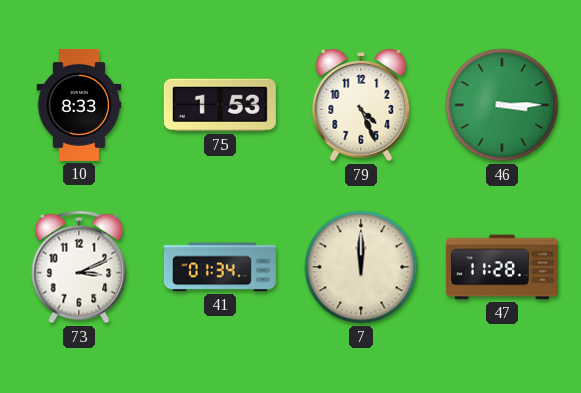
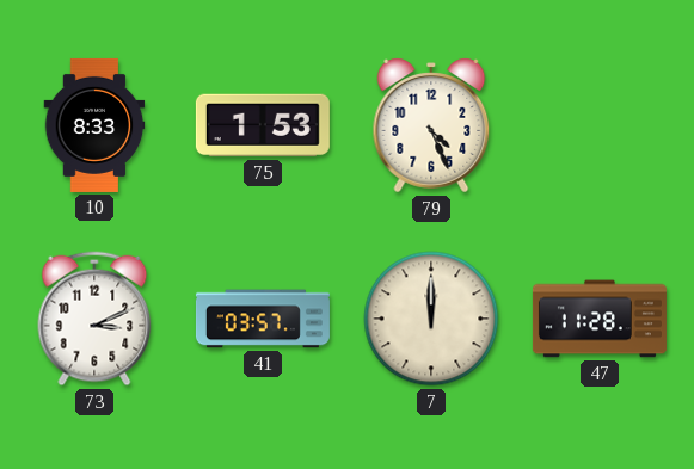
46: 3:15 -> none (502, 105)
41: 01:34 -> 03:57 (263, 319)
